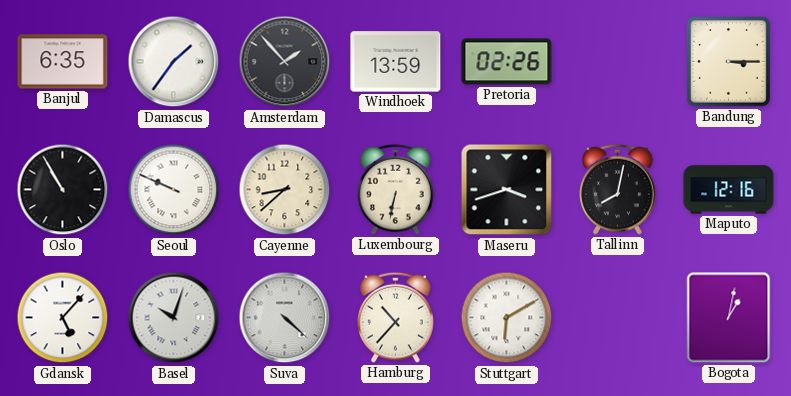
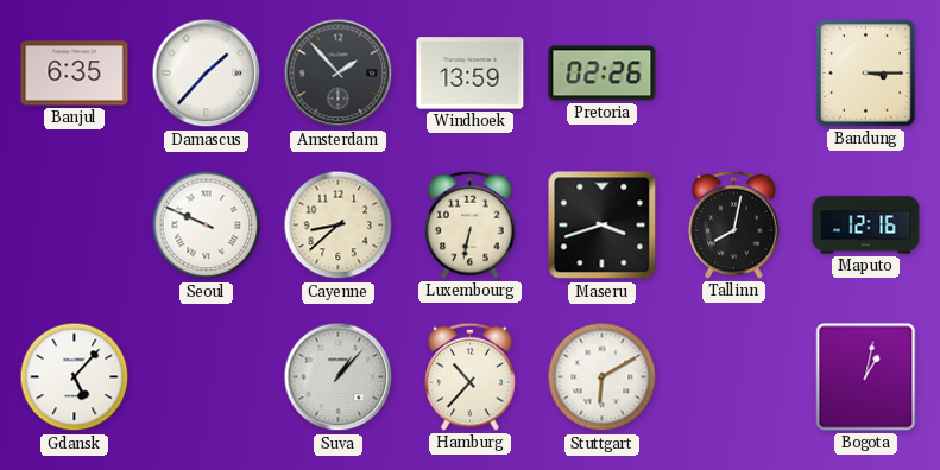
Damascus: 1:36 -> 1:37 (207, 74)
Oslo: 10:55 -> none (63, 190)
Basel: 10:03 -> none (174, 318)
Suva: 4:22 -> 1:07 (339, 377)
